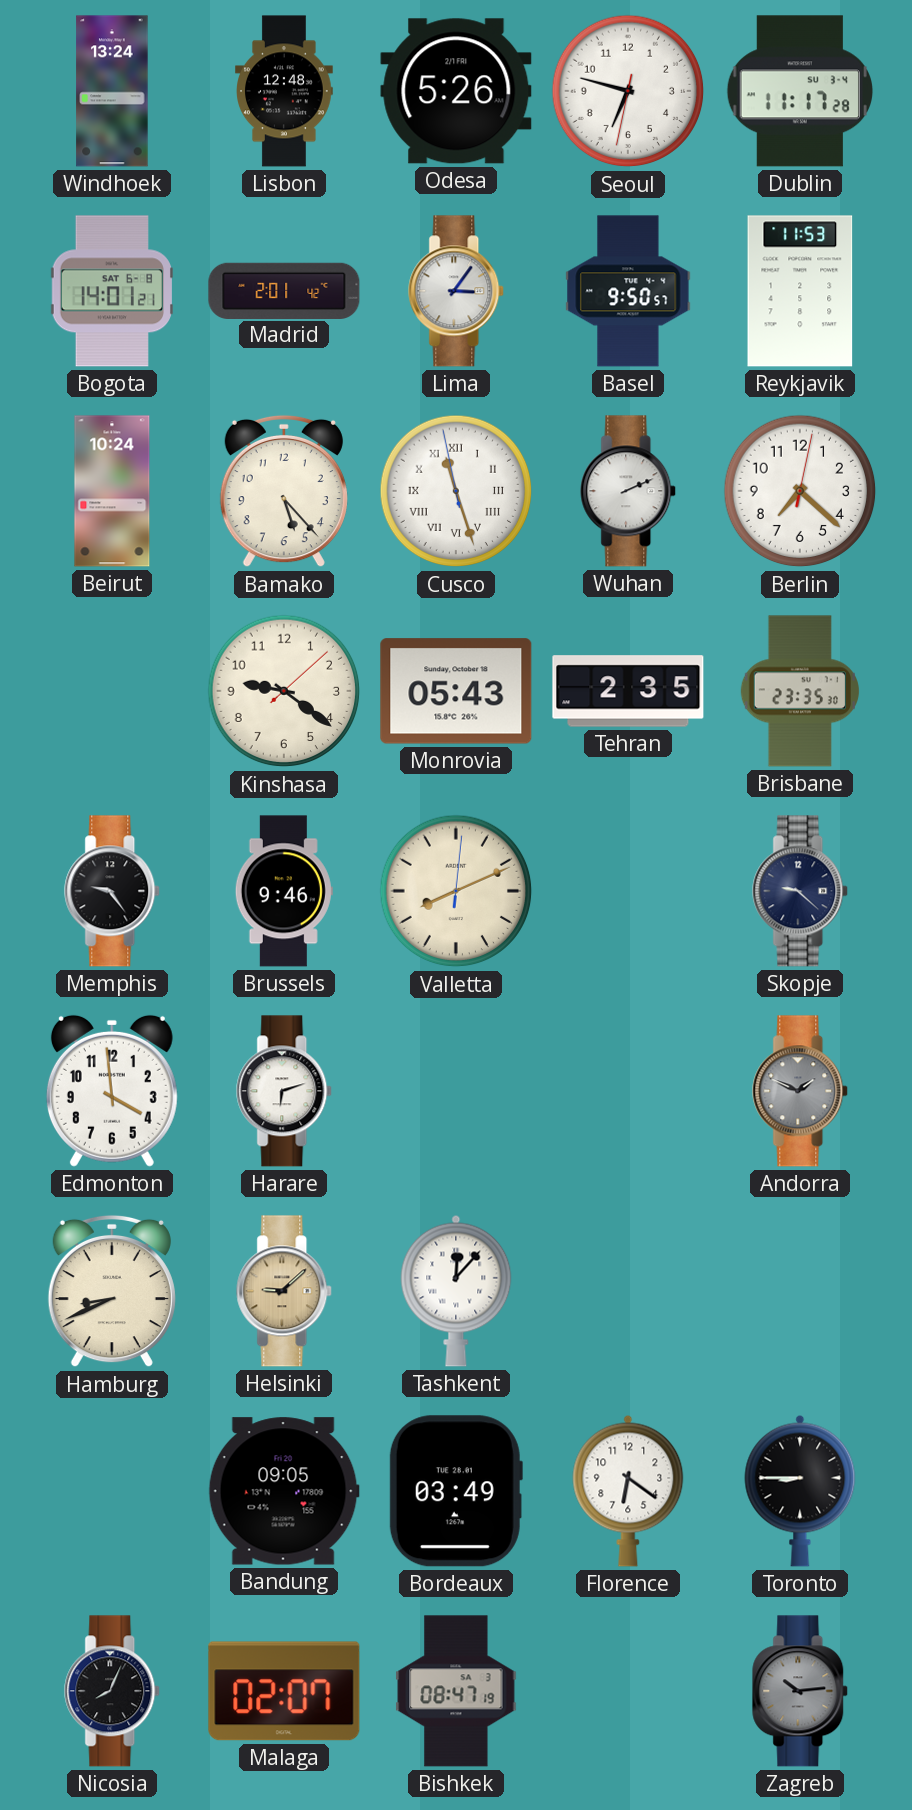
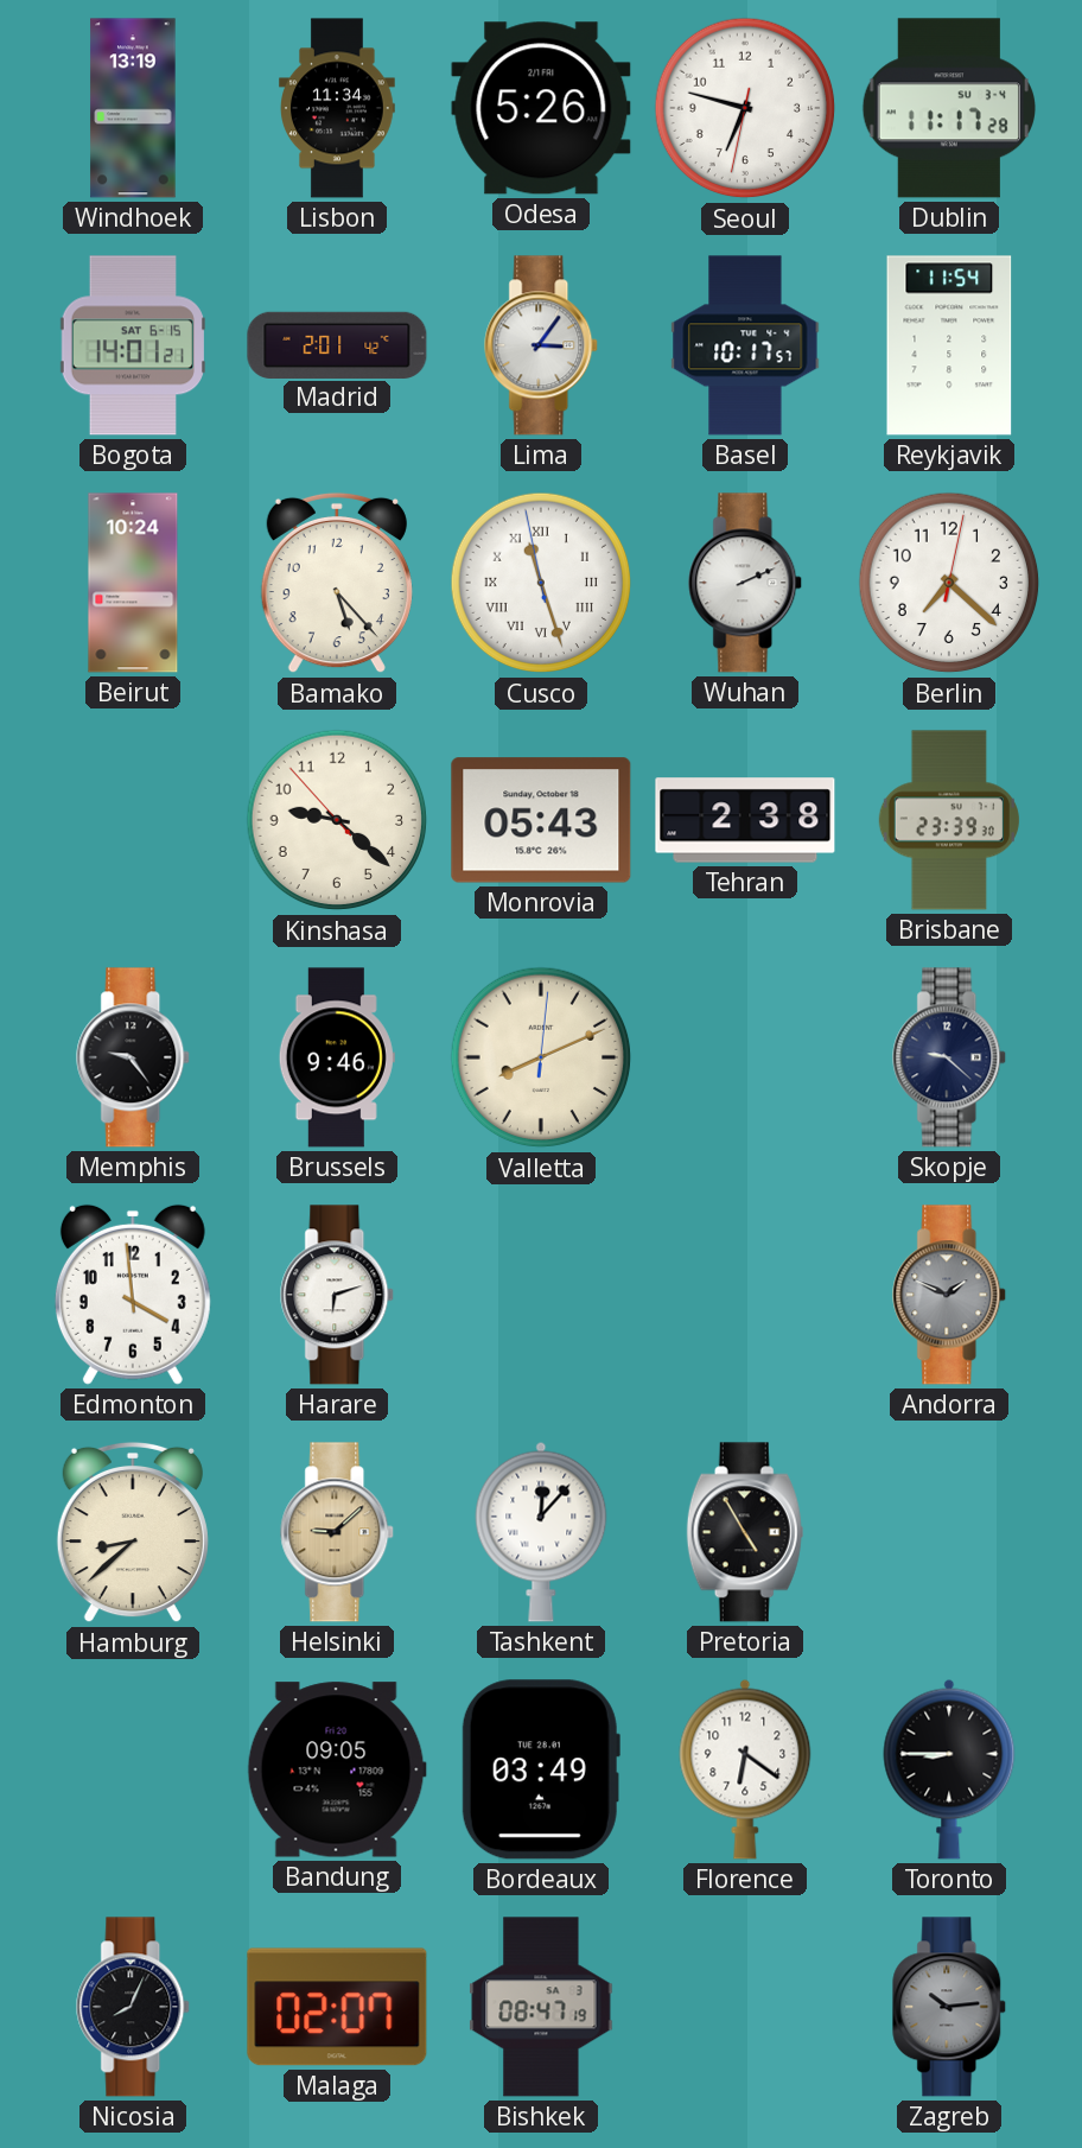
Windhoek: 13:24 -> 13:19 (133, 108)
Lisbon: 12:48 -> 11:34 (338, 108)
Bogota date: SAT 6-8 -> SAT 6-15 (133, 345)
Basel: 9:50 -> 10:17 (745, 345)
Reykjavik: 11:53 -> 11:54 (949, 345)
Kinshasa: 9:21:08 -> 9:21:53 (337, 820)
Tehran: 2:35 -> 2:38 (745, 820)
Brisbane: 23:35 -> 23:39 (949, 820)
Hamburg: 8:41 -> 8:38 (133, 1532)
Pretoria: none -> 4:55 (745, 1532)
